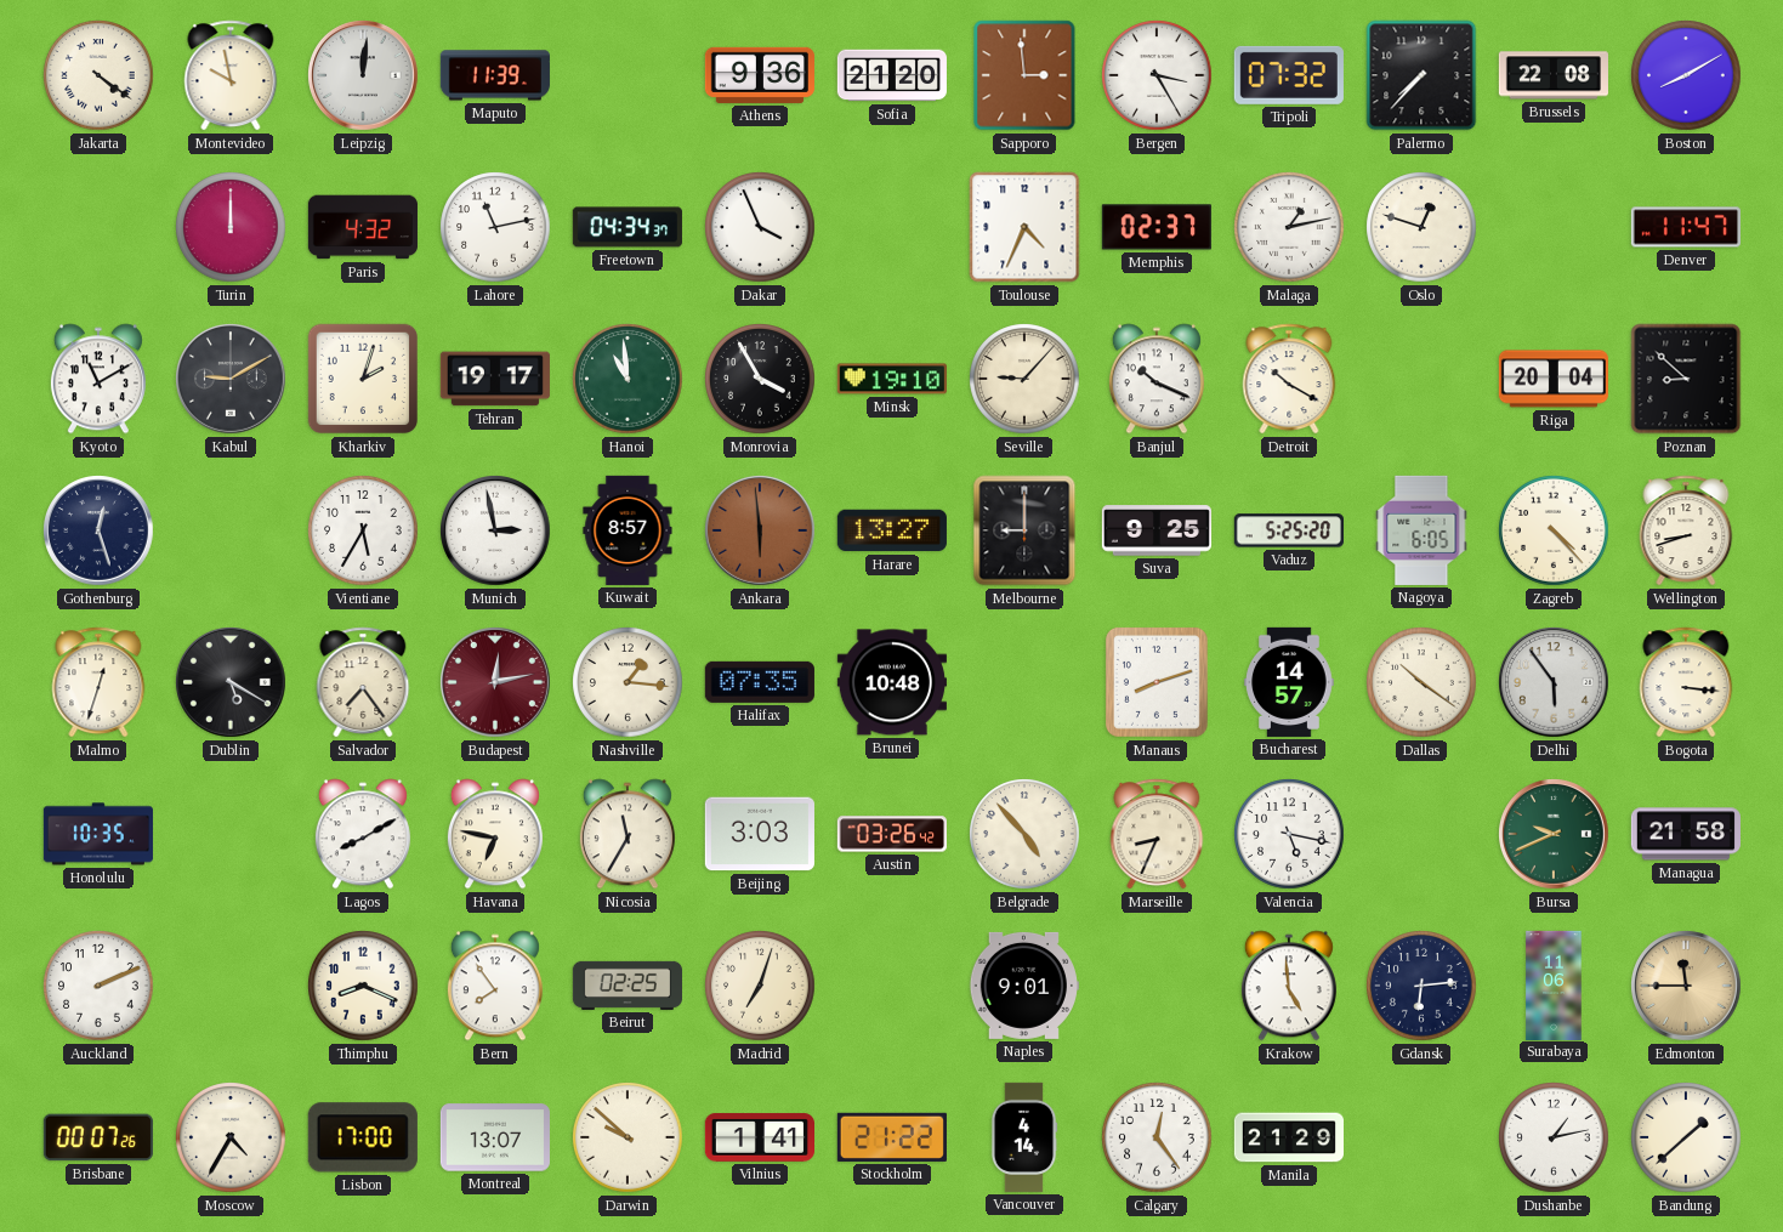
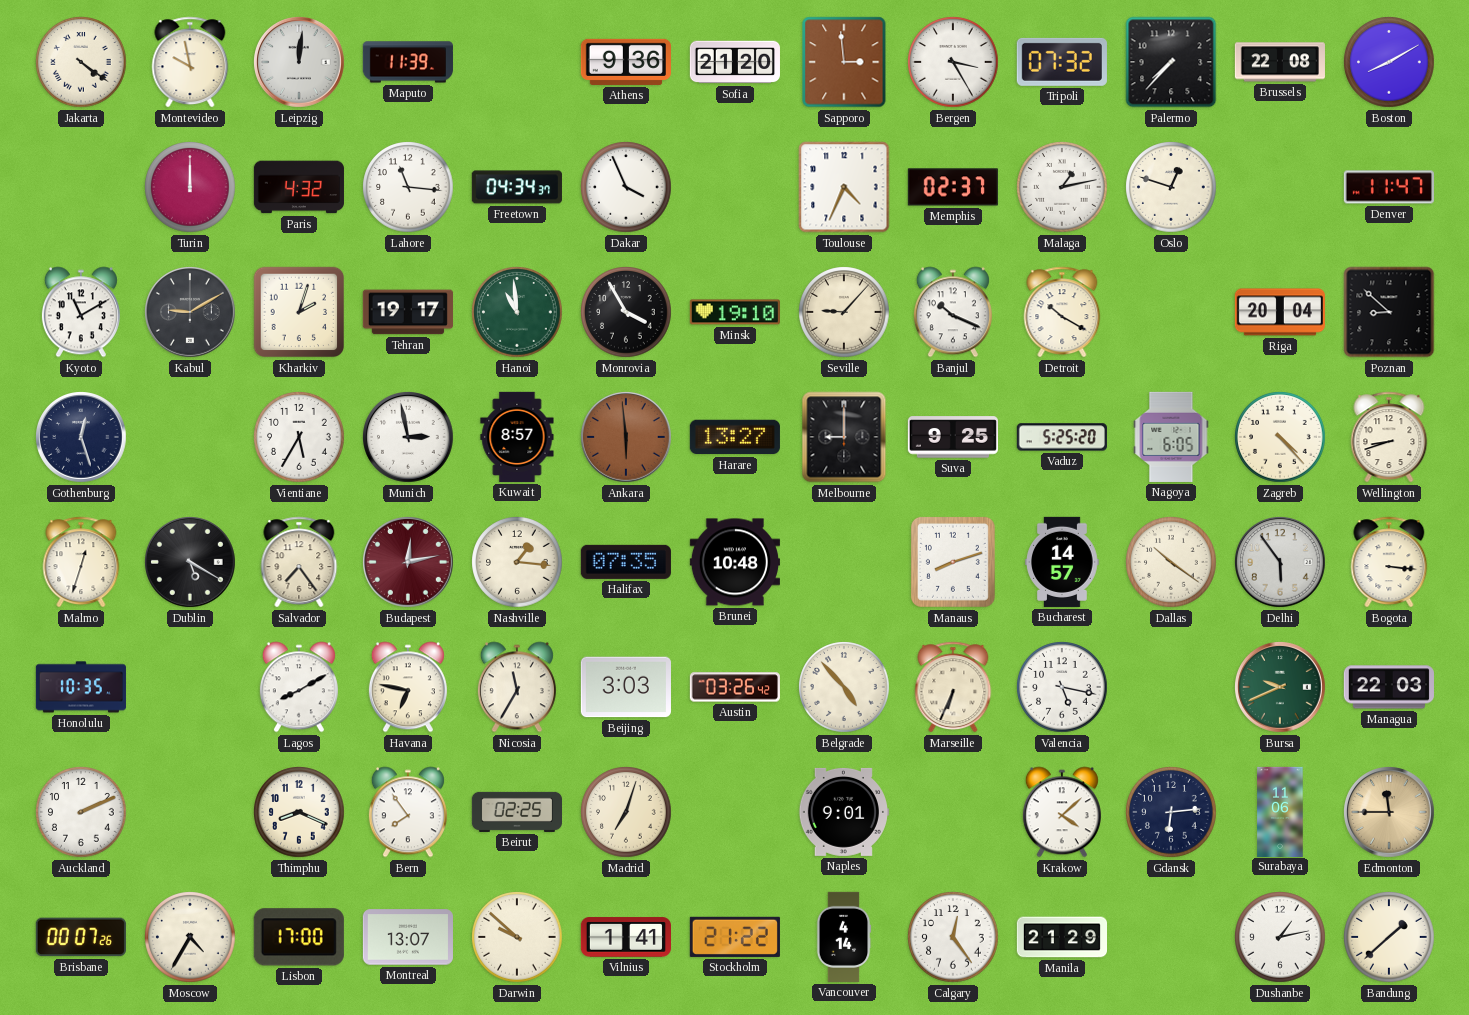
Lahore: 11:13 -> 11:16 (408, 187)
Marseille: 8:34 -> 6:34 (953, 687)
Managua: 21:58 -> 22:03 (1389, 687)
Krakow: 4:59 -> 4:08 (1062, 812)
